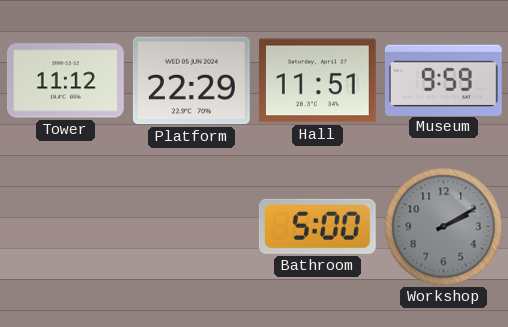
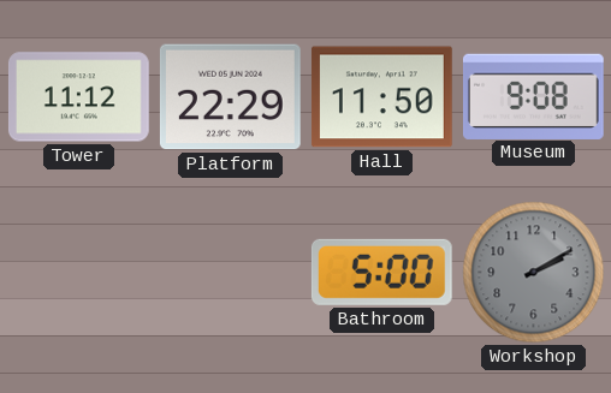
Hall: 11:51 -> 11:50 (381, 97)
Museum: 9:59 -> 9:08 (533, 96)
